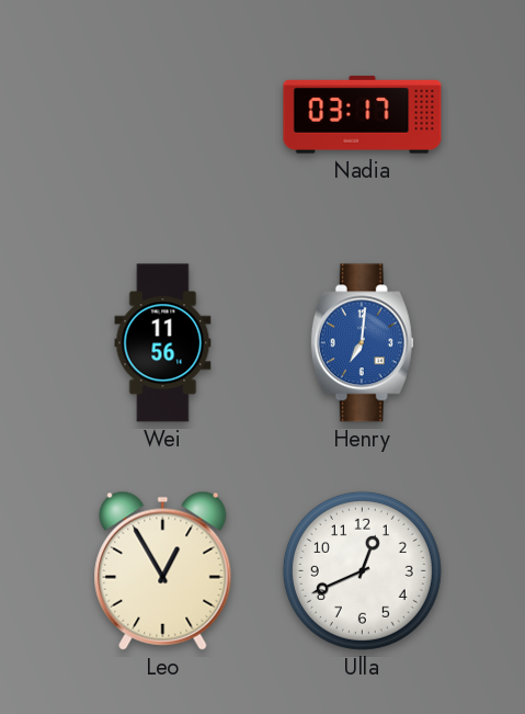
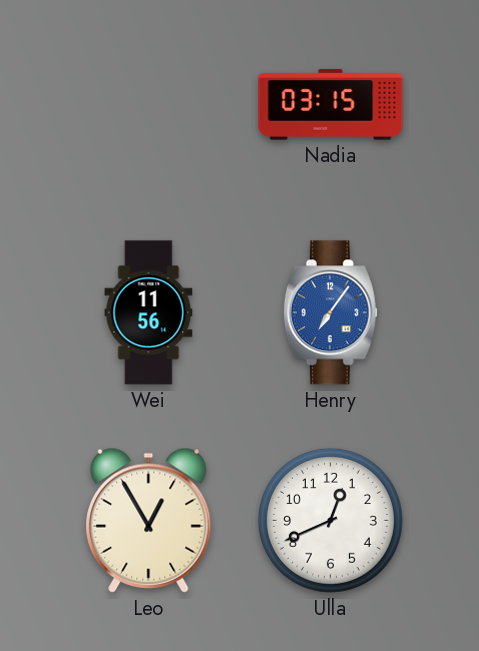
Nadia: 03:17 -> 03:15 (331, 105)
Henry: 7:01 -> 7:06 (330, 313)
